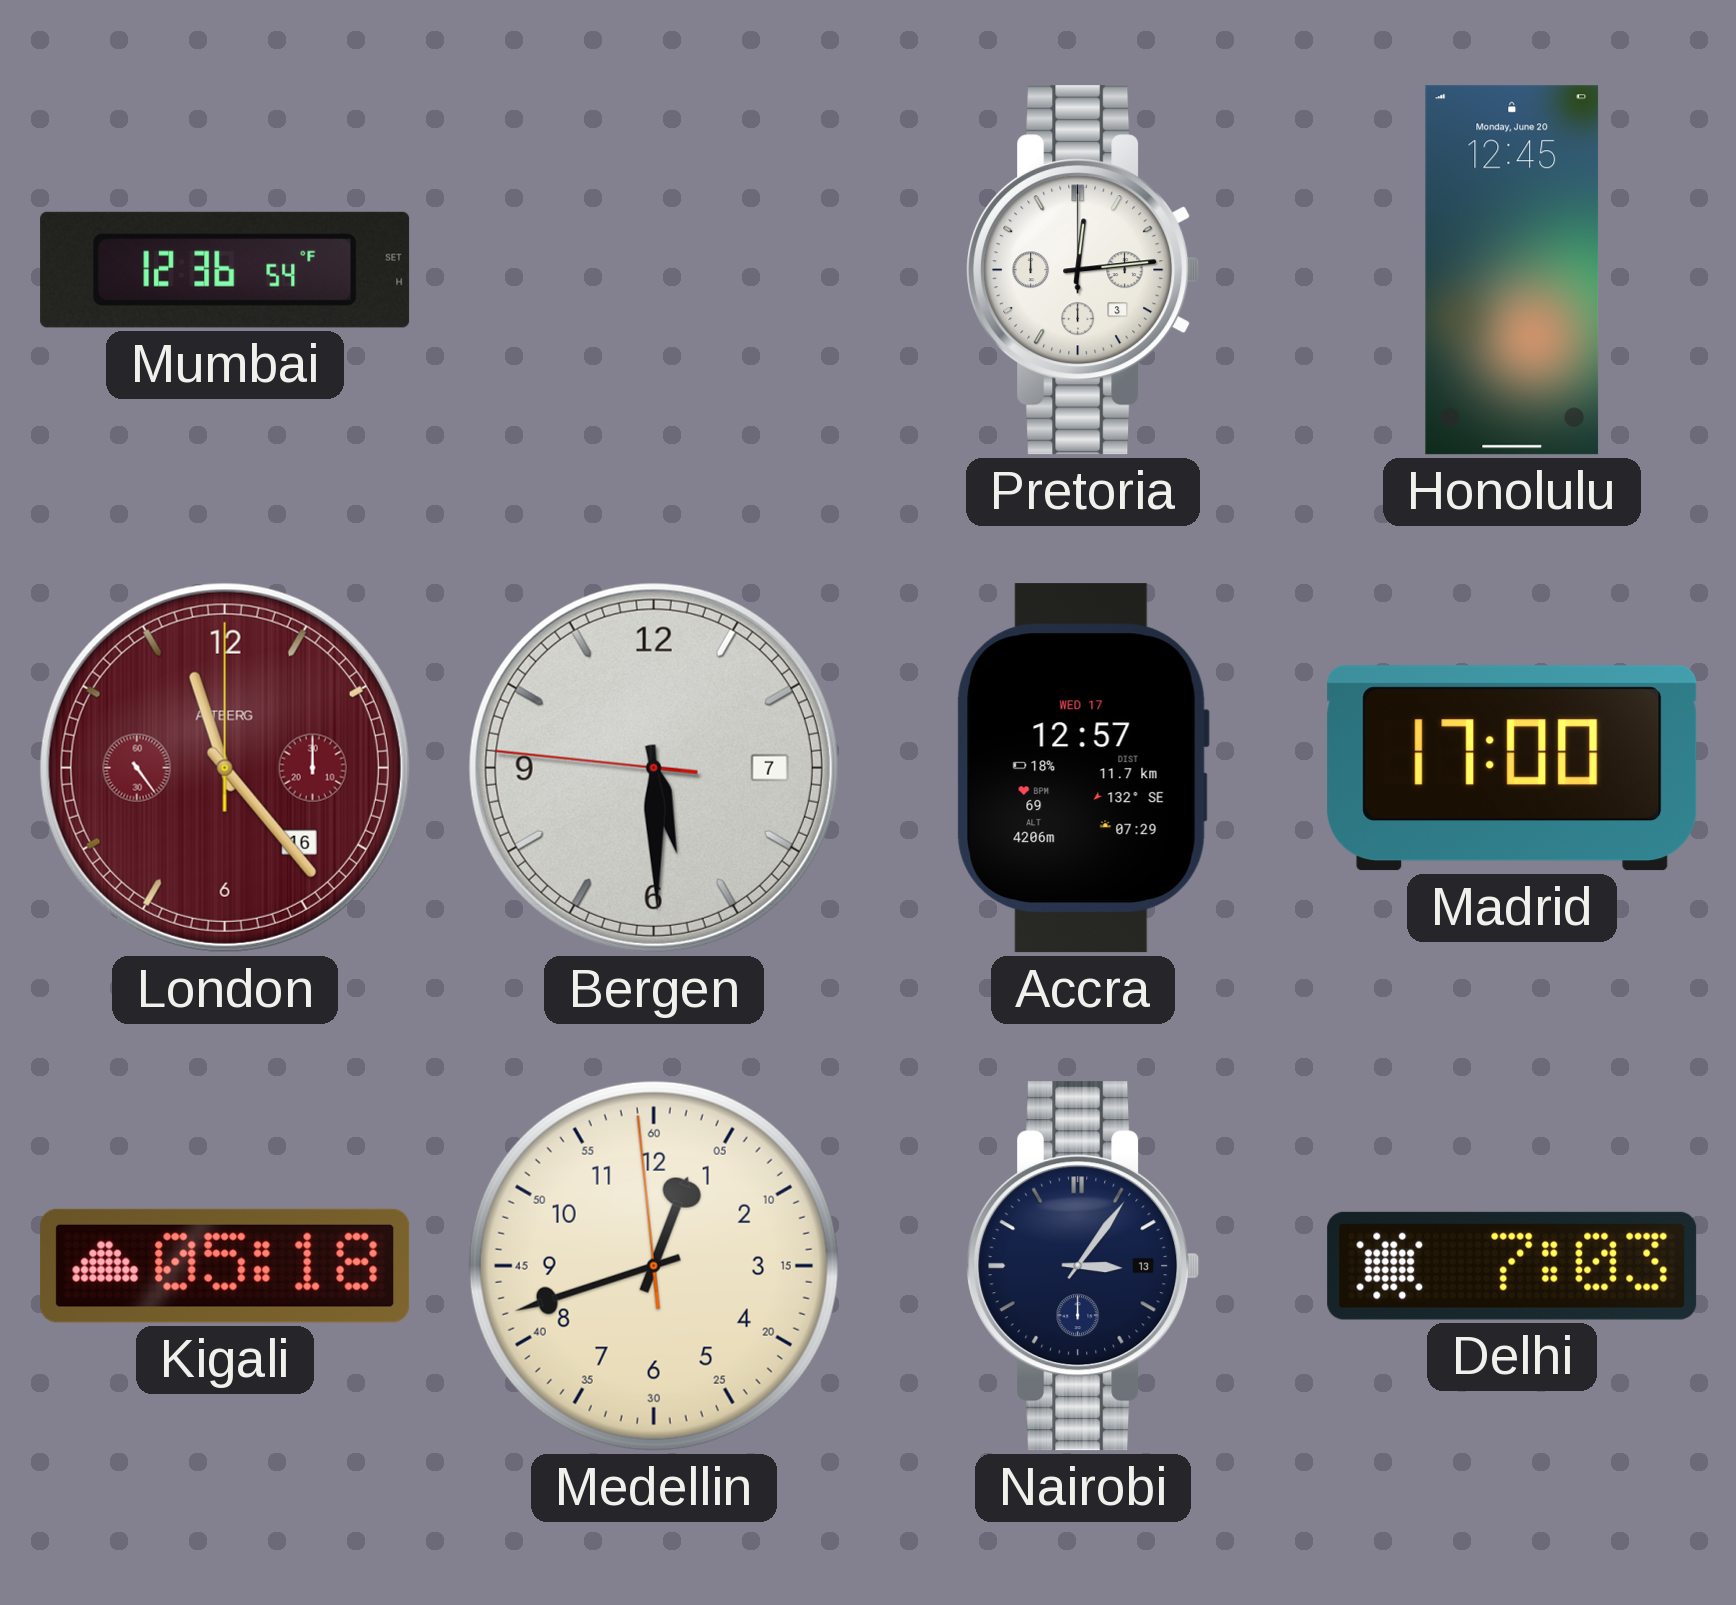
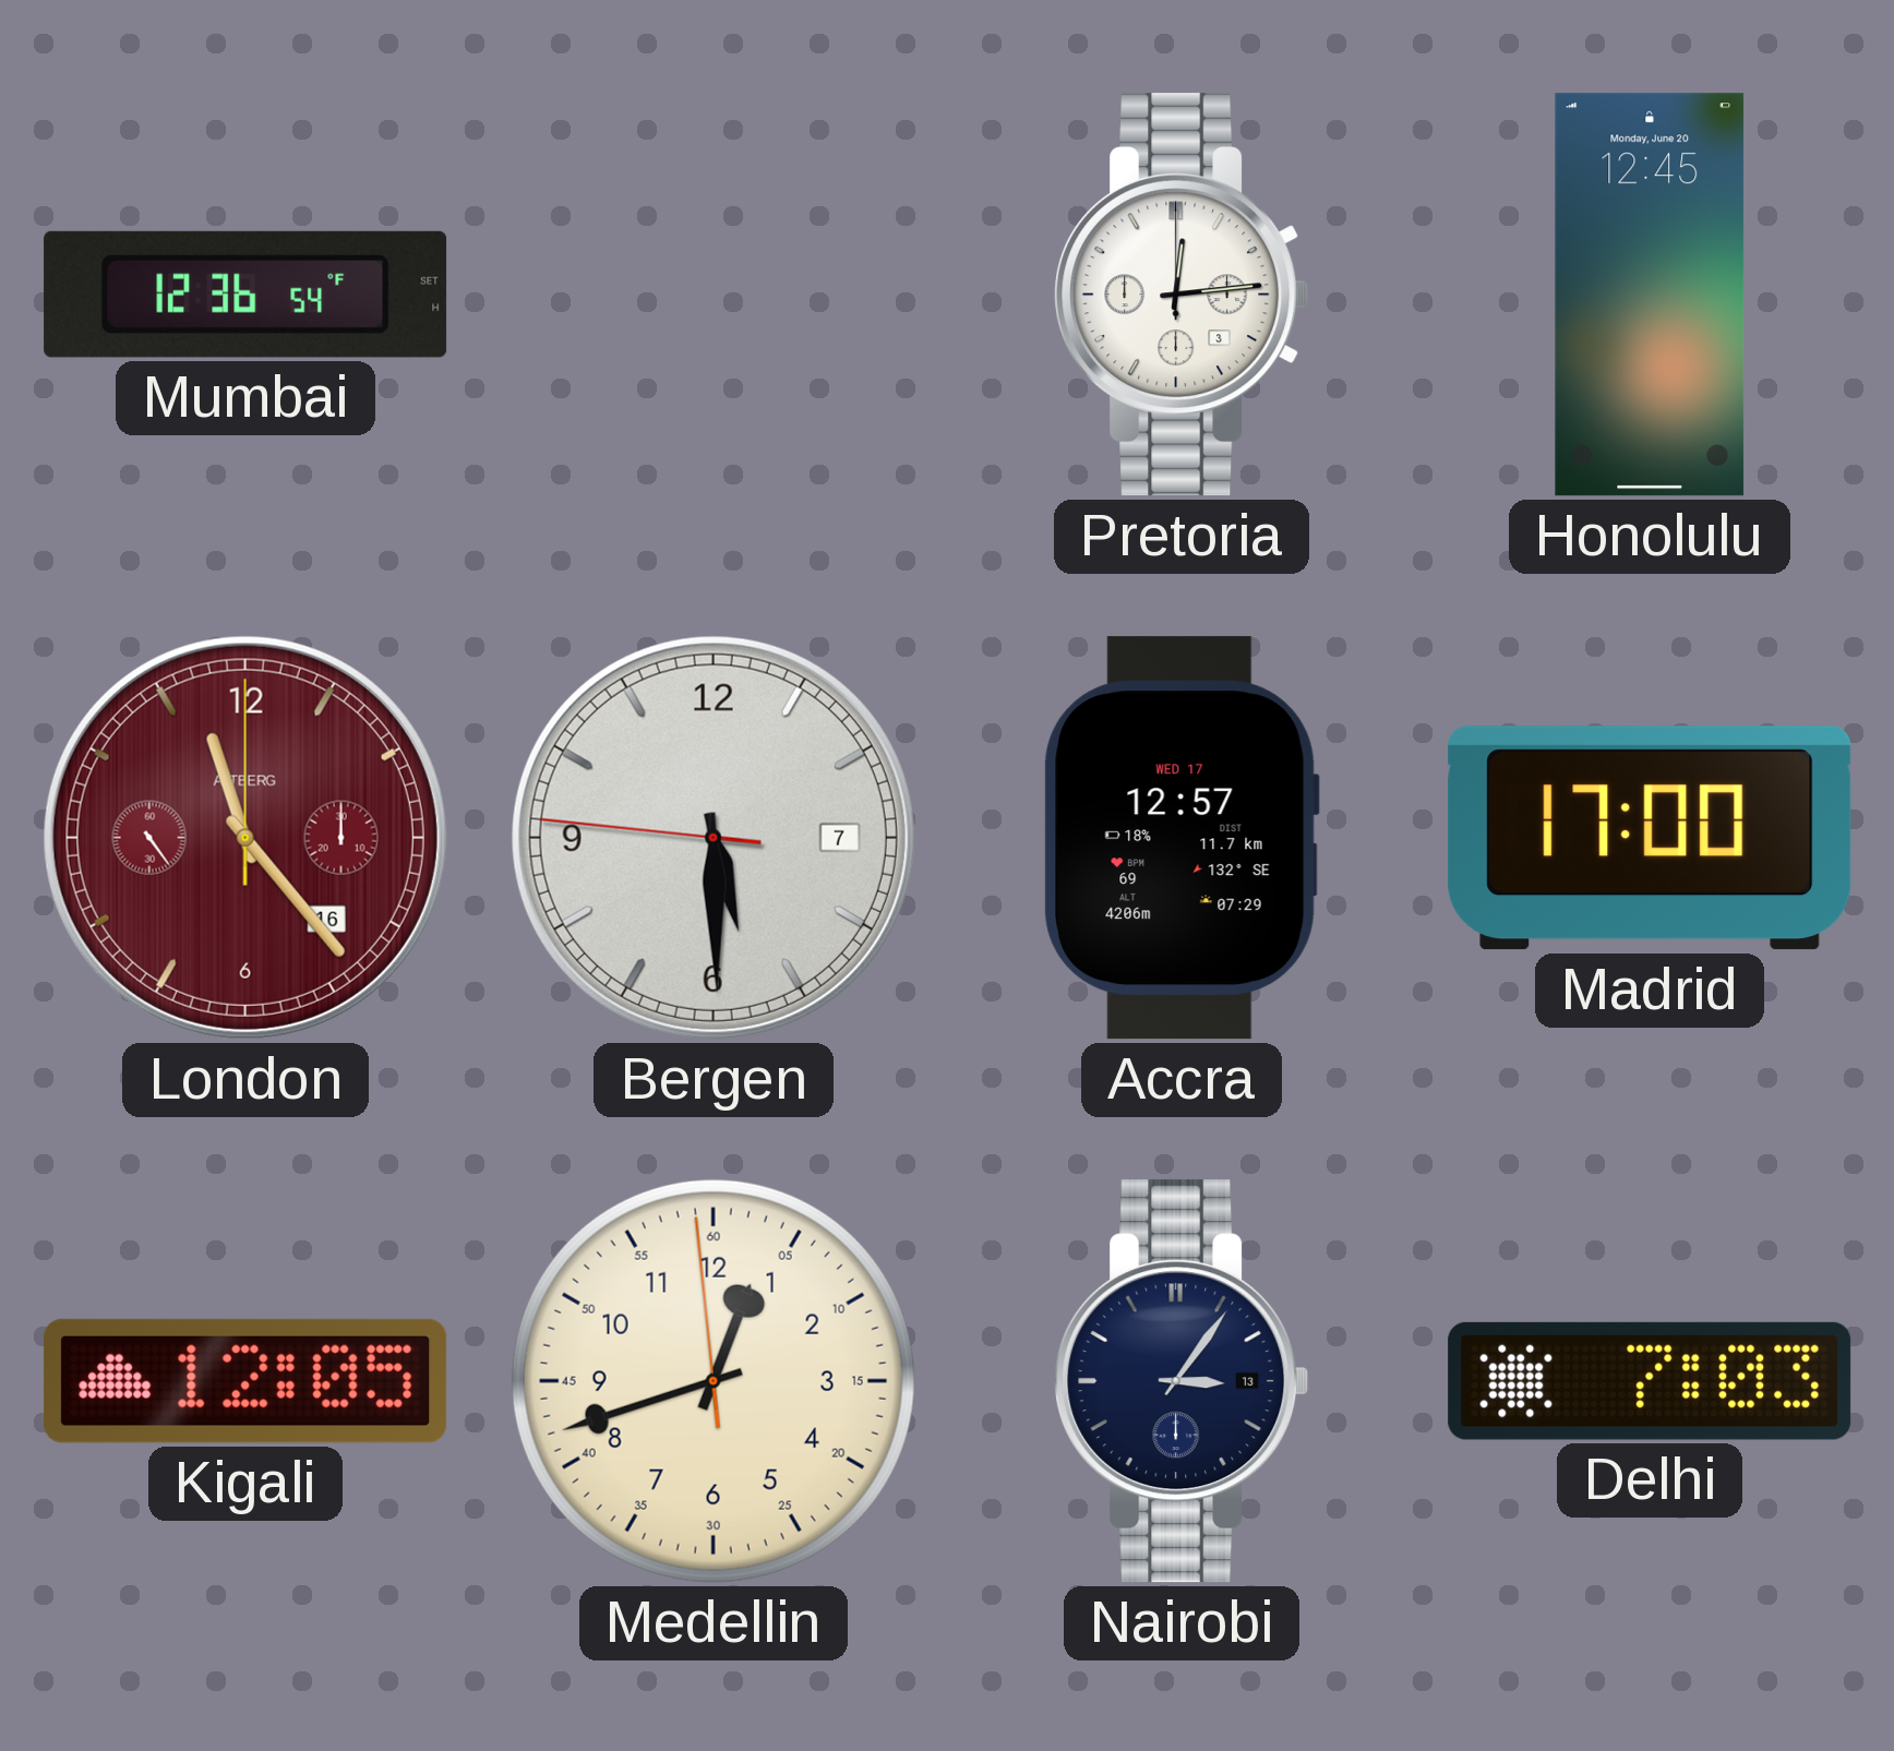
Kigali: 05:18 -> 12:05 (245, 1381)
